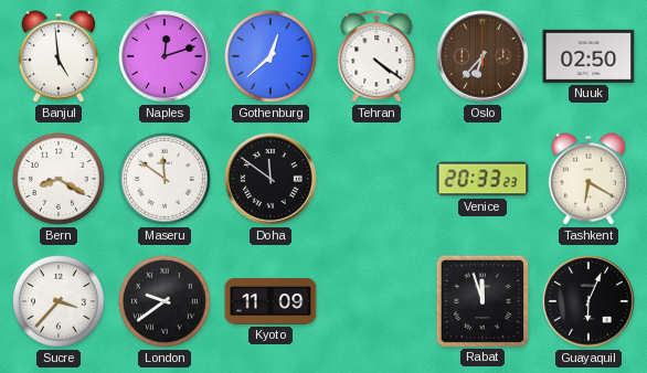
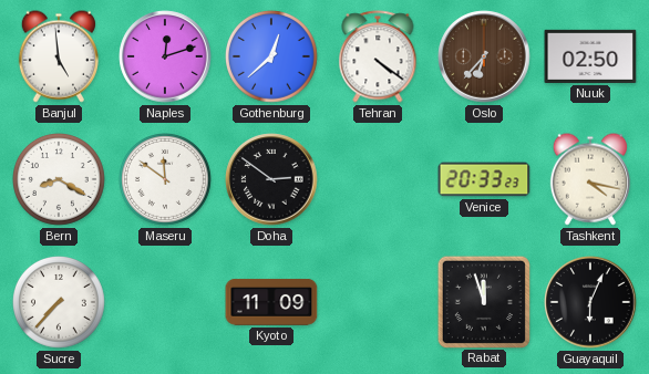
Doha: 11:51 -> 2:51 (271, 179)
Tashkent: 6:20 -> 4:17 (589, 179)
Sucre: 3:37 -> 7:37 (60, 303)
London: 9:39 -> none (166, 302)
